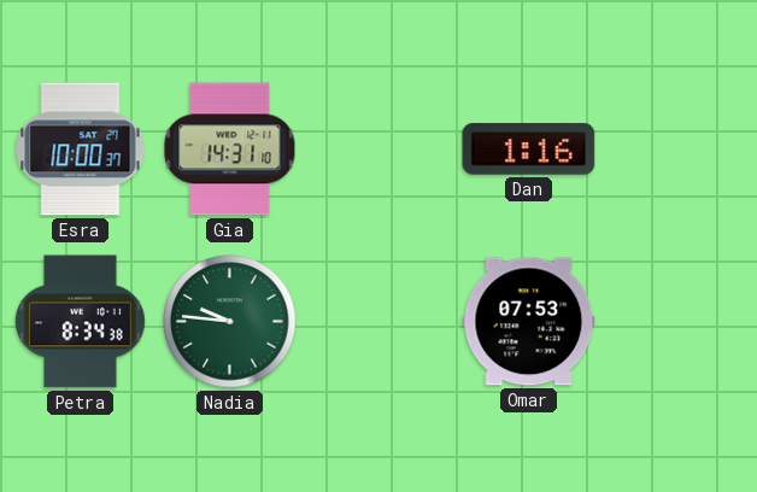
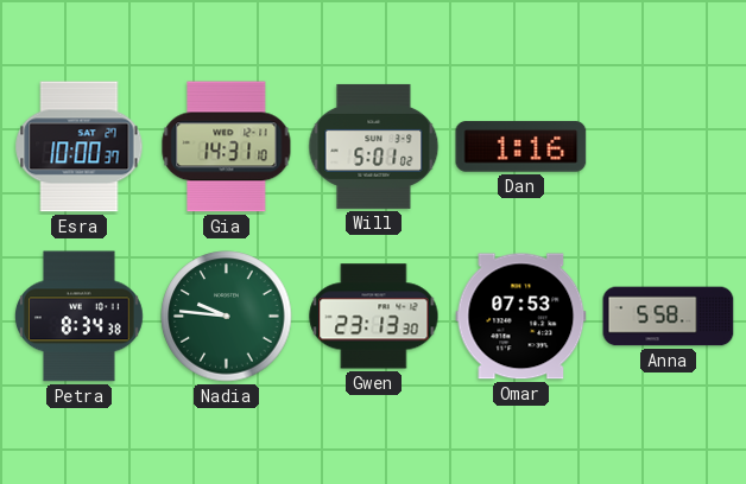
Will: none -> 5:01 (374, 146)
Gwen: none -> 23:13 (374, 317)
Anna: none -> 5:58 (669, 317)
